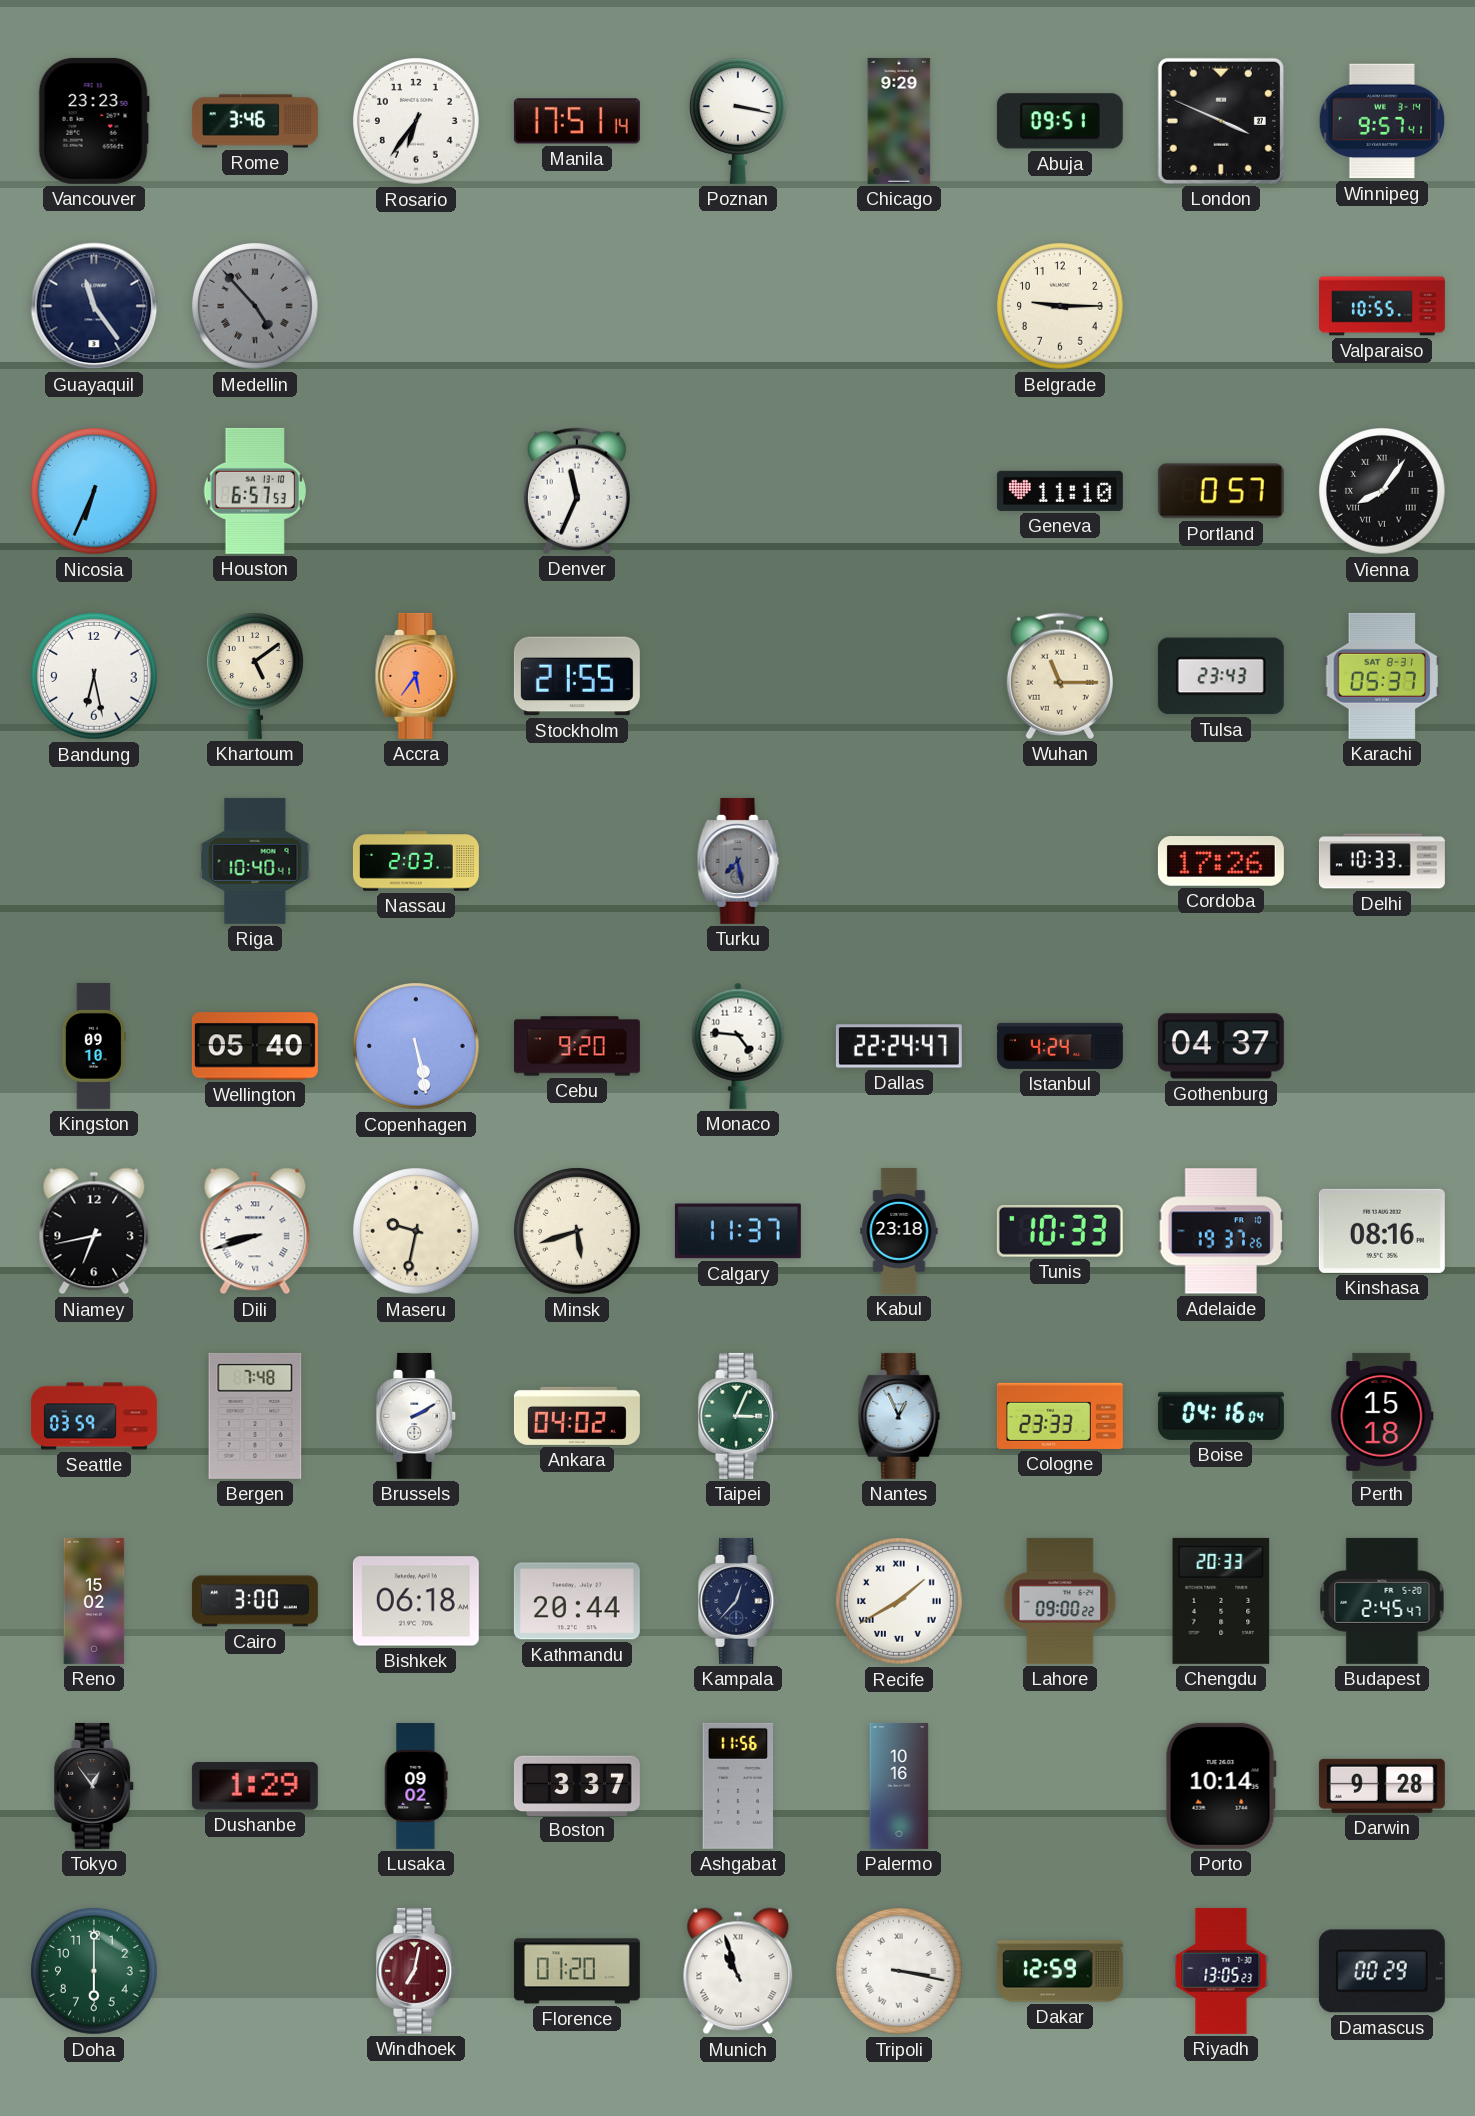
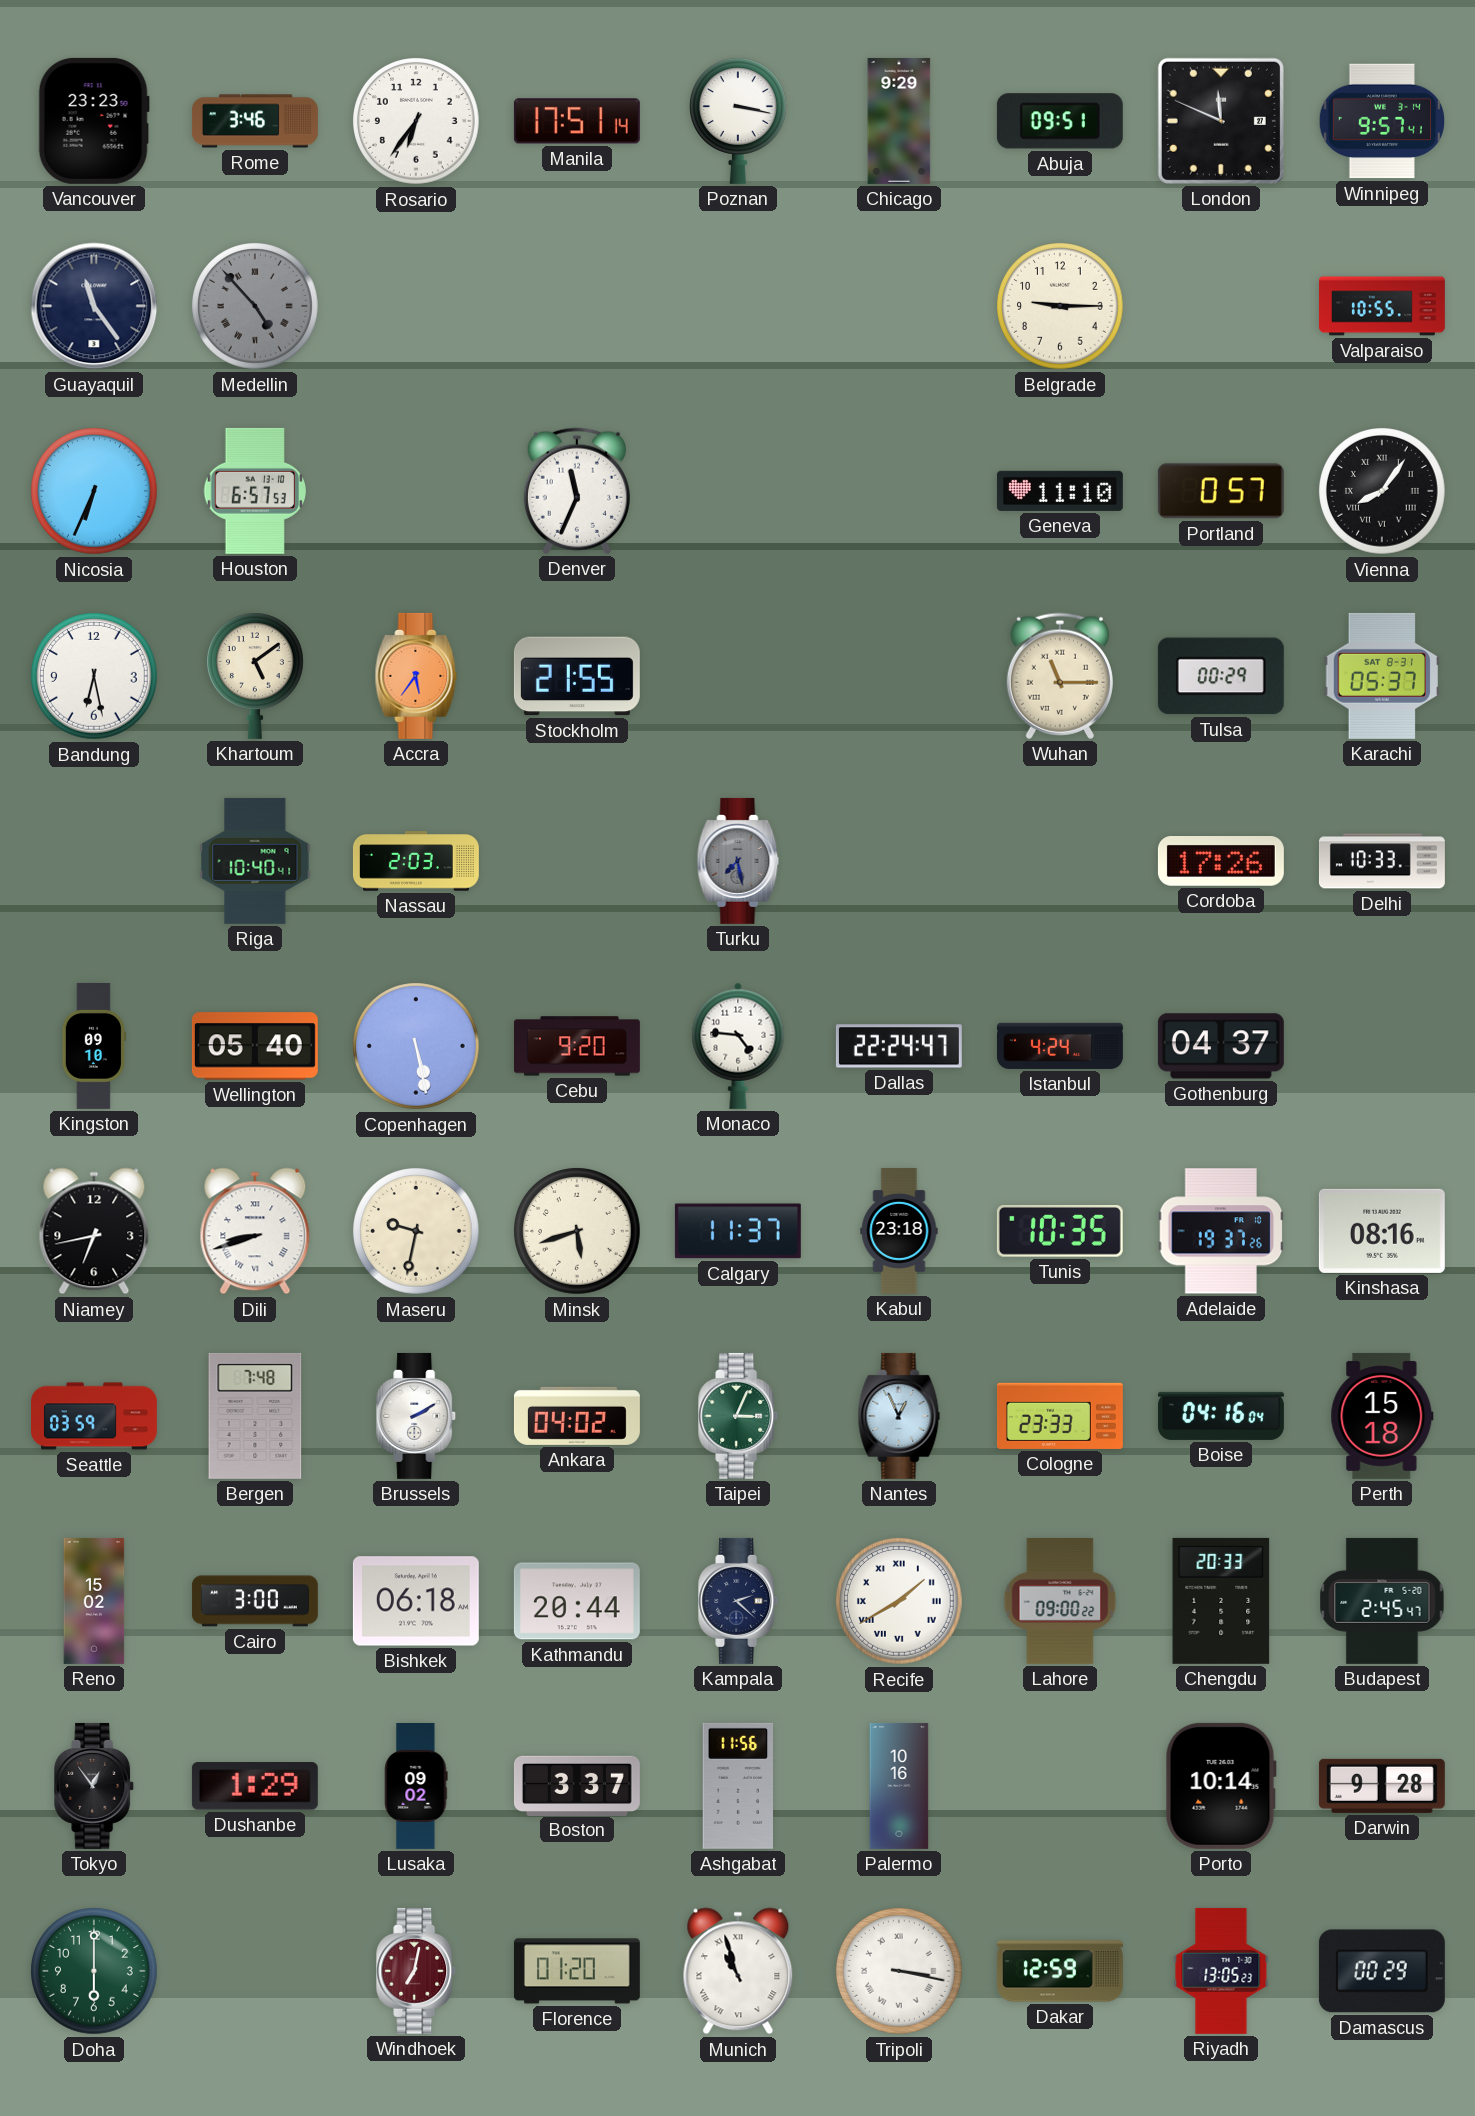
London: 3:49 -> 11:49 (1221, 121)
Tulsa: 23:43 -> 00:29 (1221, 676)
Tunis: 10:33 -> 10:35 (1060, 1232)
Kampala: 12:37 -> 2:22 (739, 1601)
